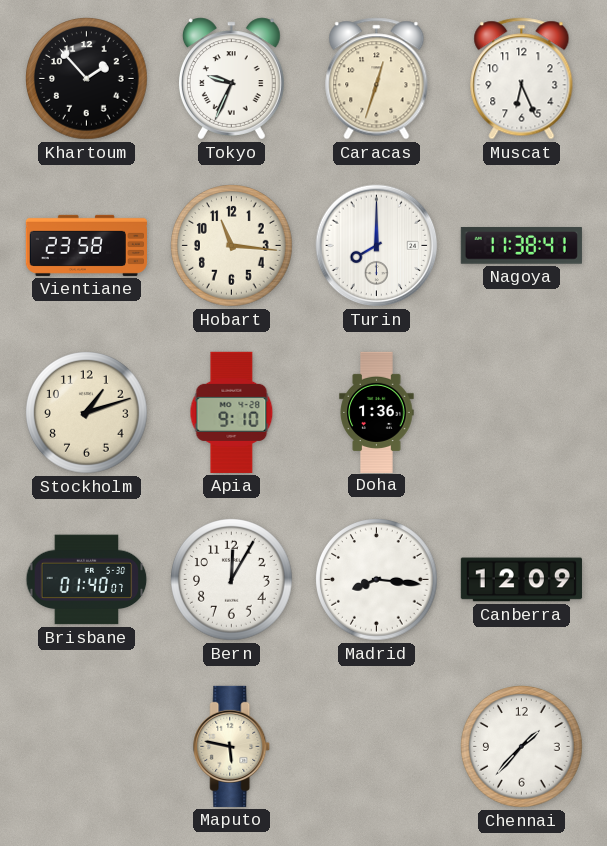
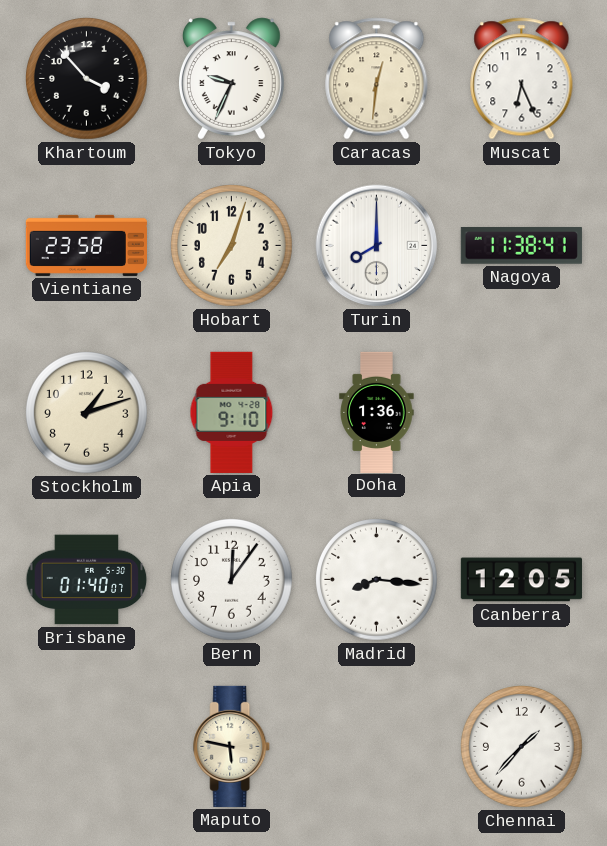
Khartoum: 1:53 -> 3:53 (87, 79)
Caracas: 12:33 -> 12:31 (377, 79)
Hobart: 11:16 -> 7:03 (232, 246)
Bern: 12:05 -> 12:06 (232, 580)
Canberra: 12:09 -> 12:05 (521, 580)
